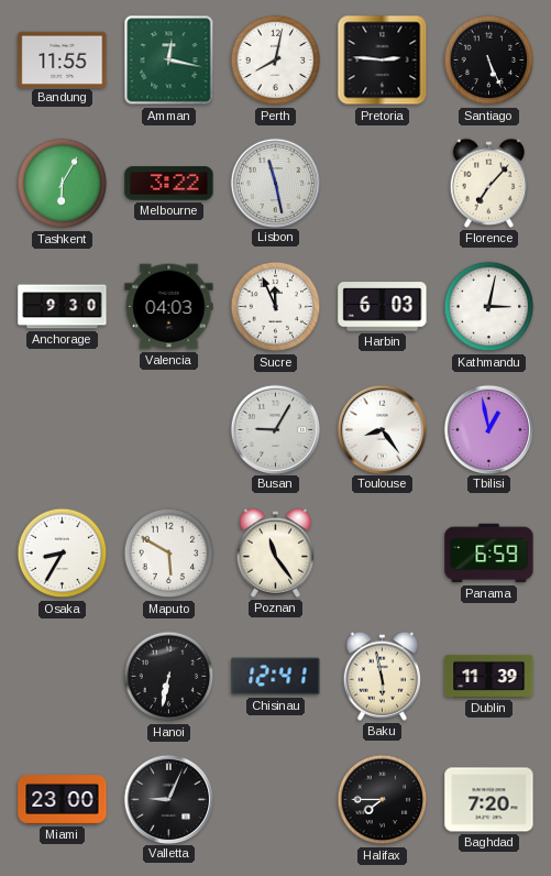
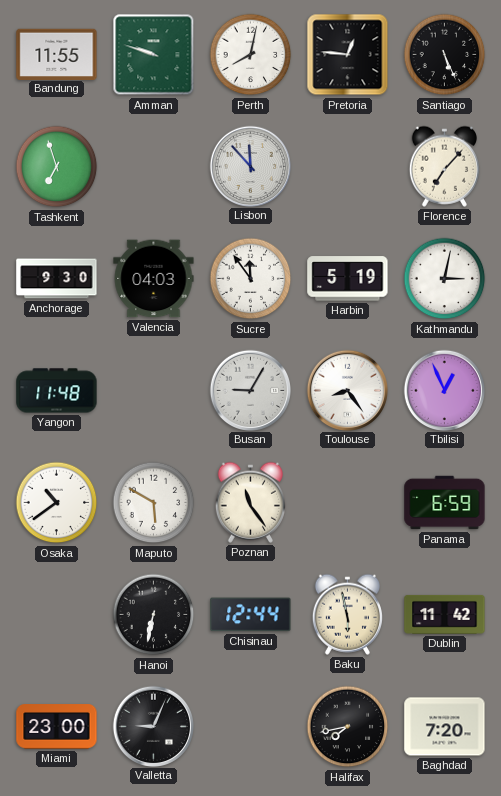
Amman: 12:17 -> 9:48 (154, 55)
Pretoria: 2:46 -> 12:46 (348, 55)
Tashkent: 6:05 -> 6:57 (57, 167)
Melbourne: 3:22 -> none (169, 184)
Lisbon: 11:28 -> 11:53 (250, 166)
Sucre: 11:56 -> 11:54 (251, 279)
Harbin: 6:03 -> 5:19 (348, 279)
Yangon: none -> 11:48 (57, 391)
Tbilisi: 12:58 -> 12:56 (444, 390)
Osaka: 8:35 -> 10:39 (57, 503)
Chisinau: 12:41 -> 12:44 (251, 615)
Dublin: 11:39 -> 11:42 (445, 614)
Halifax: 7:45 -> 7:43 (348, 727)
